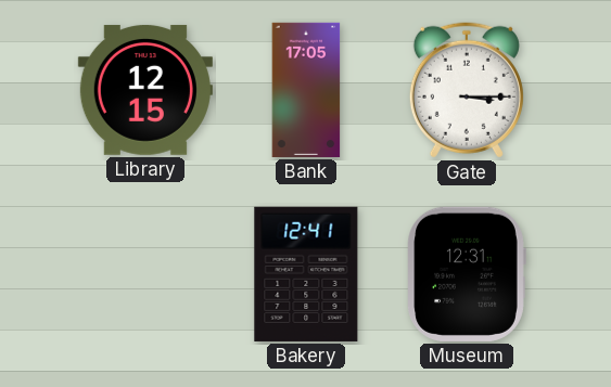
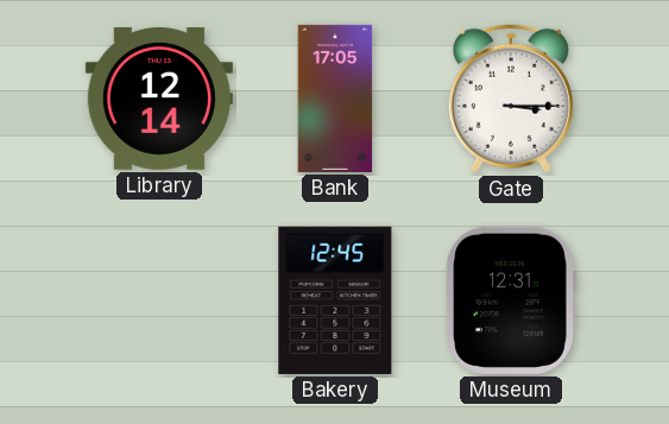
Library: 12:15 -> 12:14 (159, 99)
Bakery: 12:41 -> 12:45 (335, 300)
